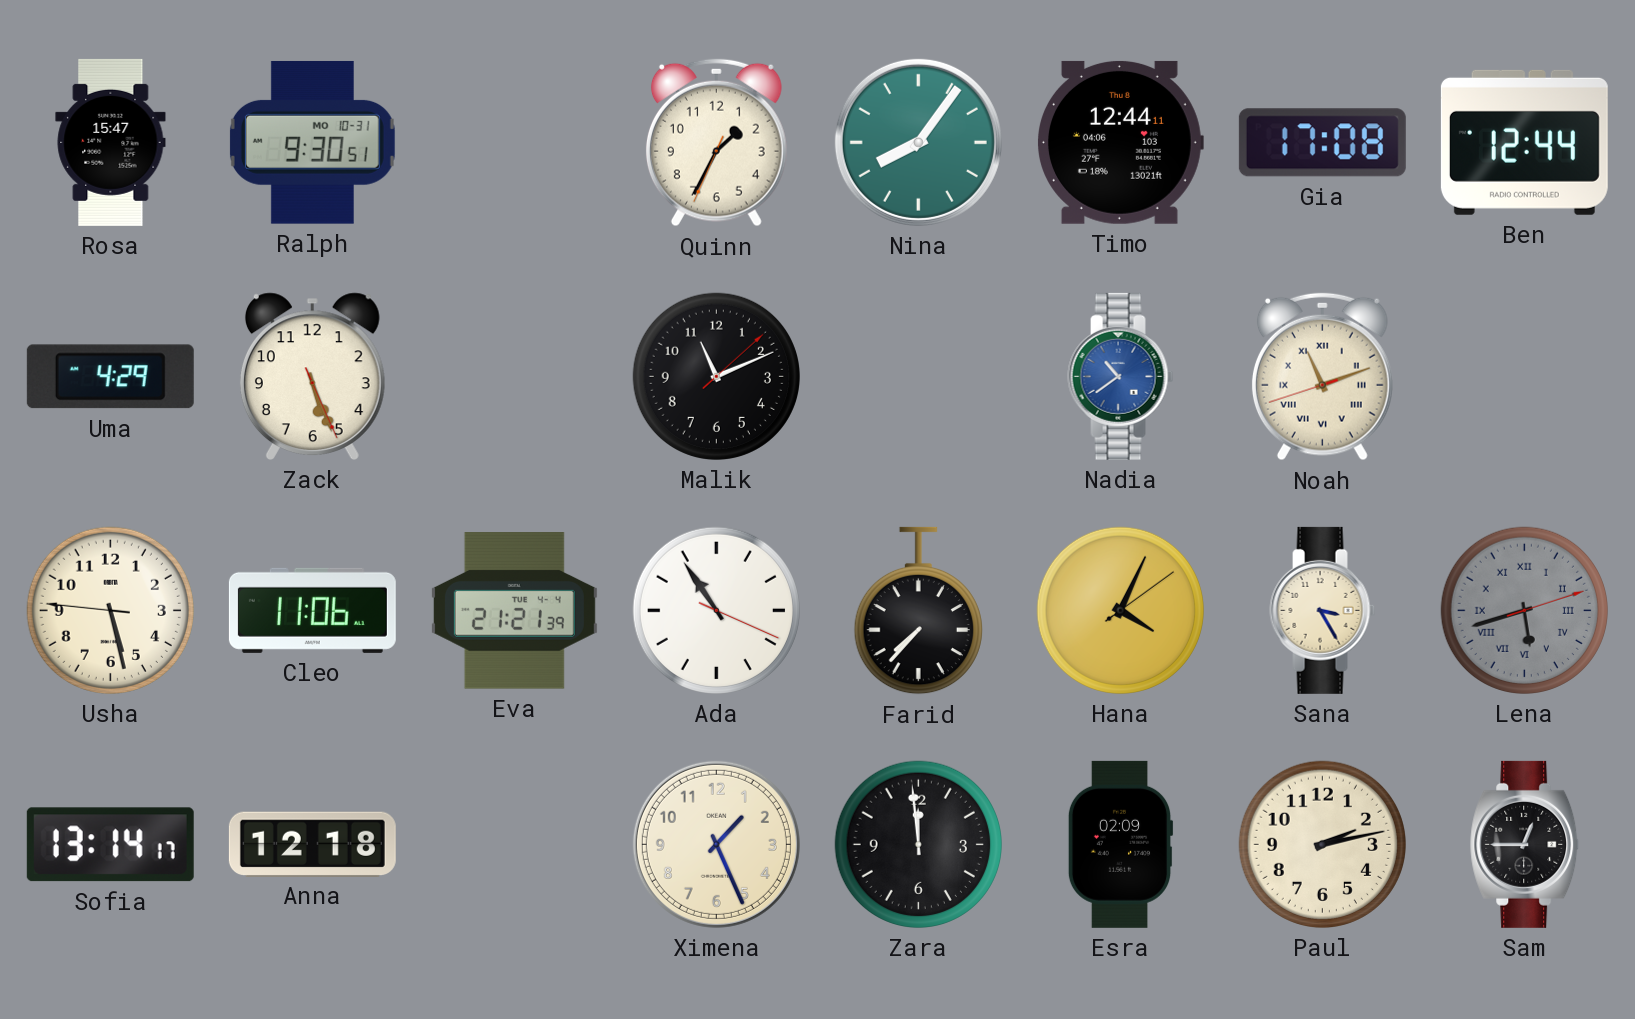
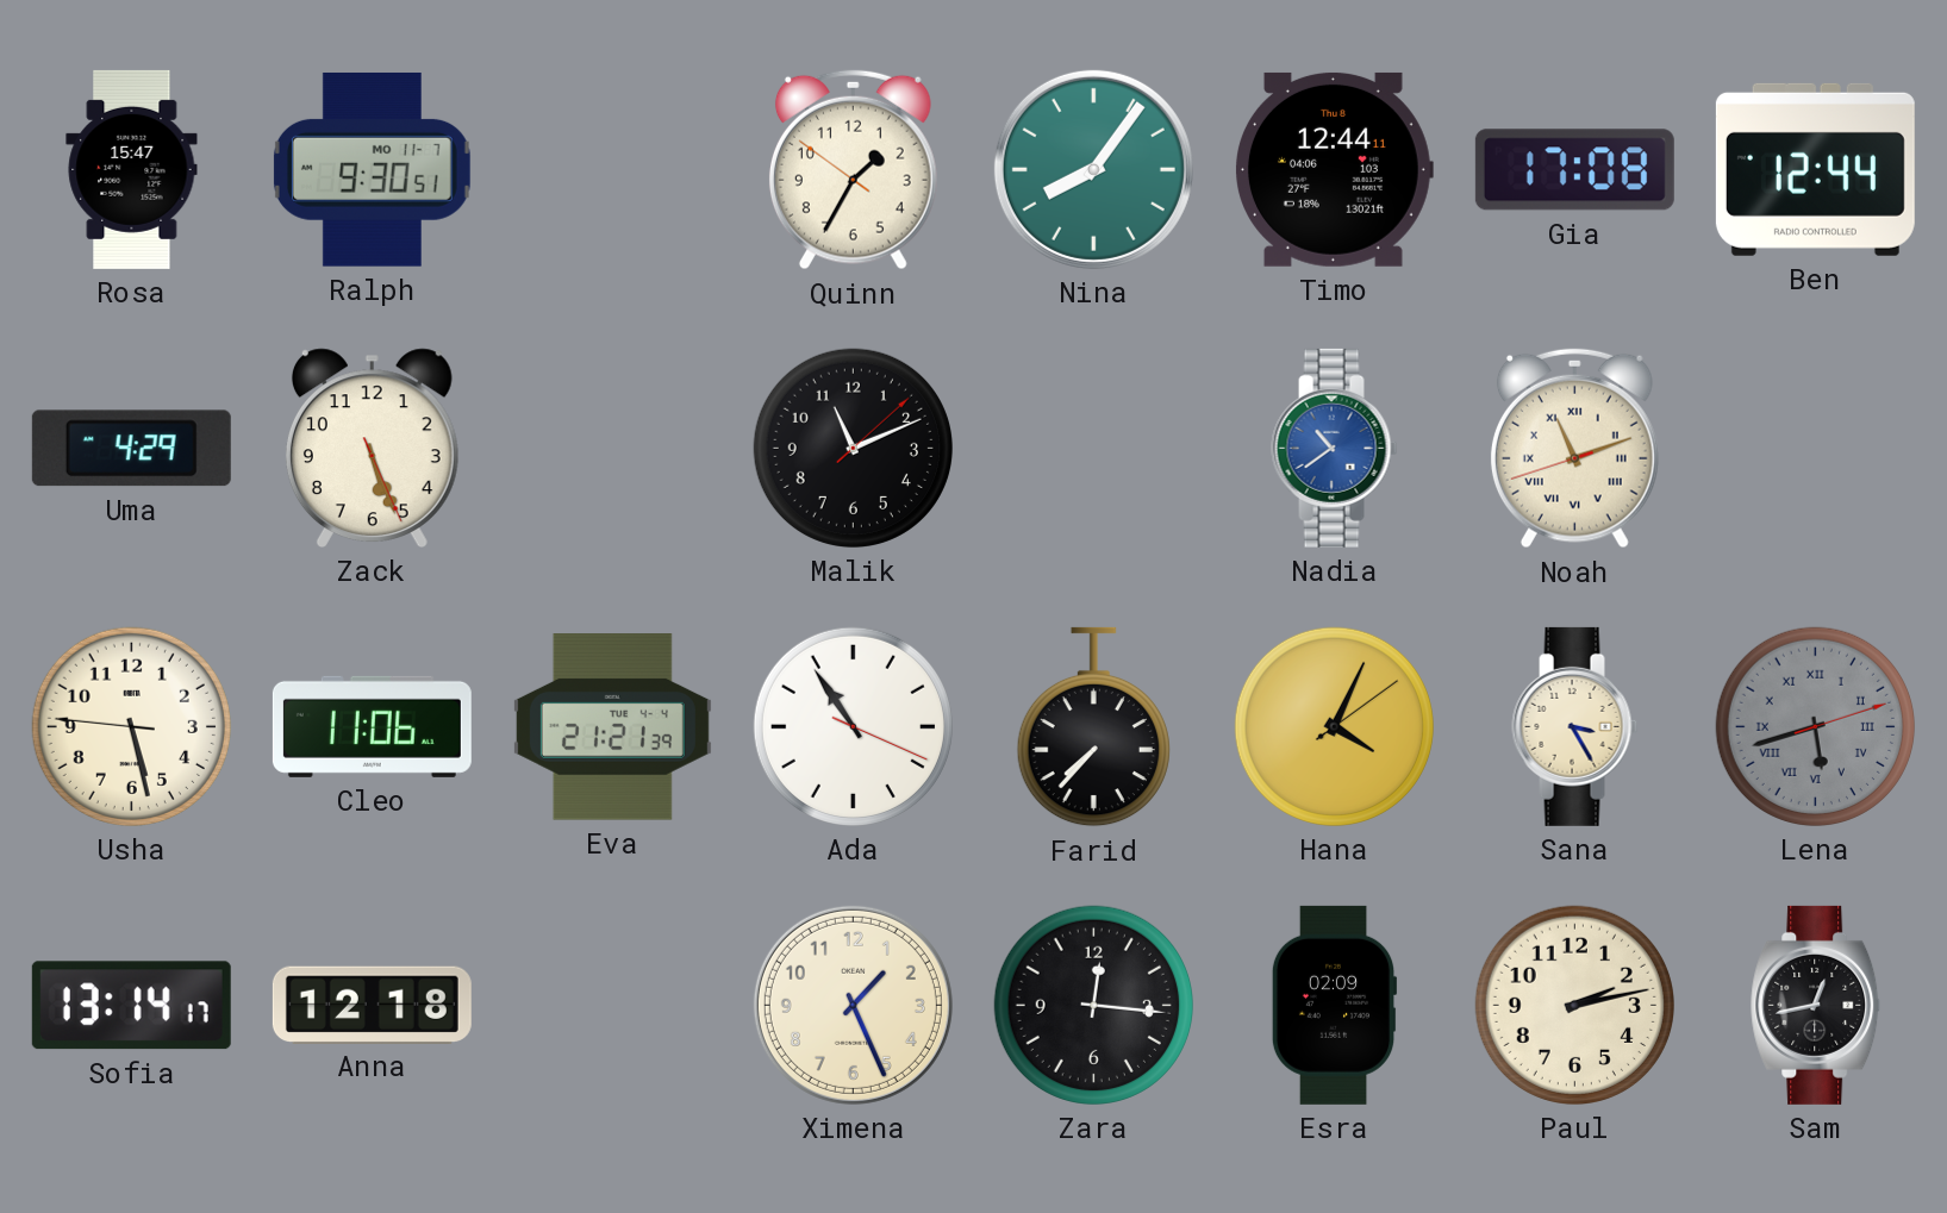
Ralph date: MO 10-31 -> MO 11-7 (372, 170)
Quinn: 1:34:34 -> 1:34:51 (853, 170)
Zara: 11:59 -> 12:16 (1093, 1005)
Sam: 12:45 -> 12:43 (1816, 1005)
